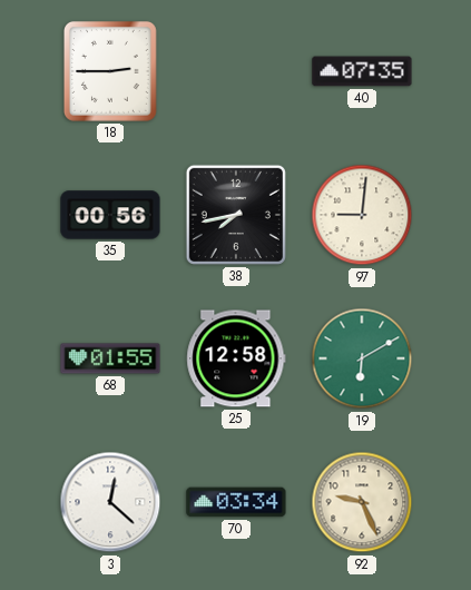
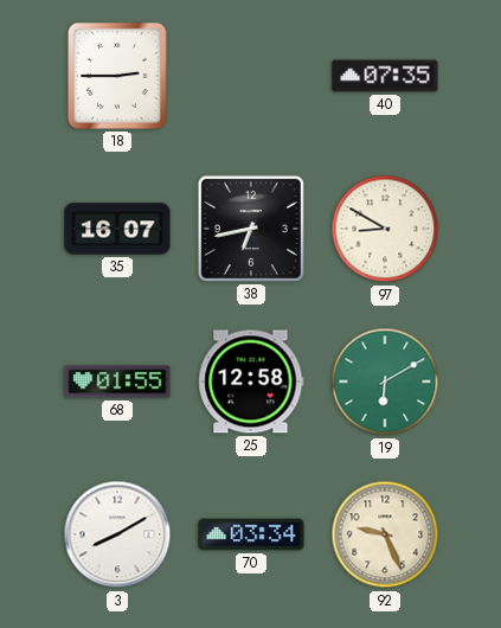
35: 00:56 -> 16:07 (117, 229)
38: 7:43 -> 6:43 (251, 229)
97: 9:01 -> 8:50 (385, 229)
3: 12:22 -> 8:10 (117, 534)
